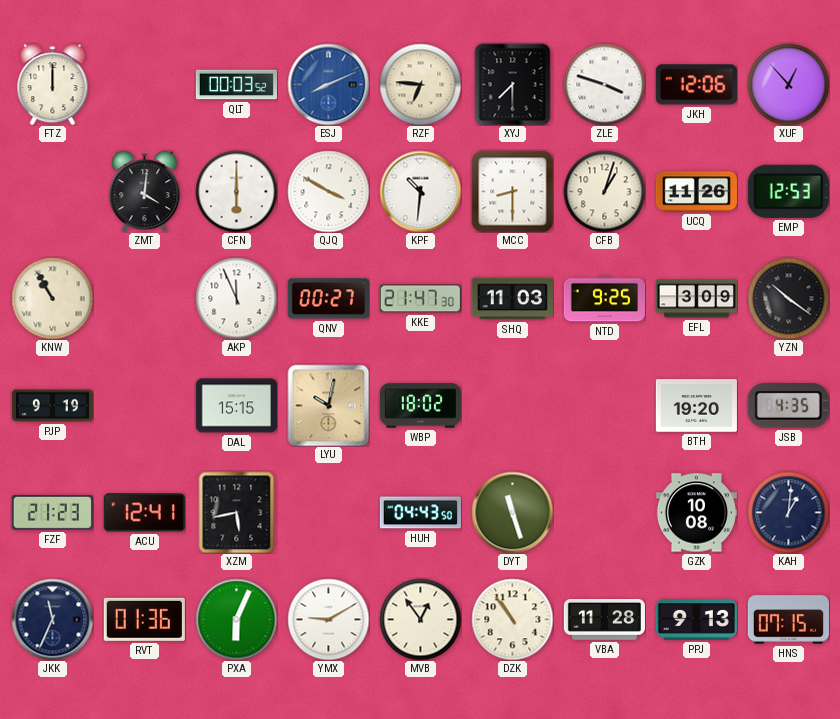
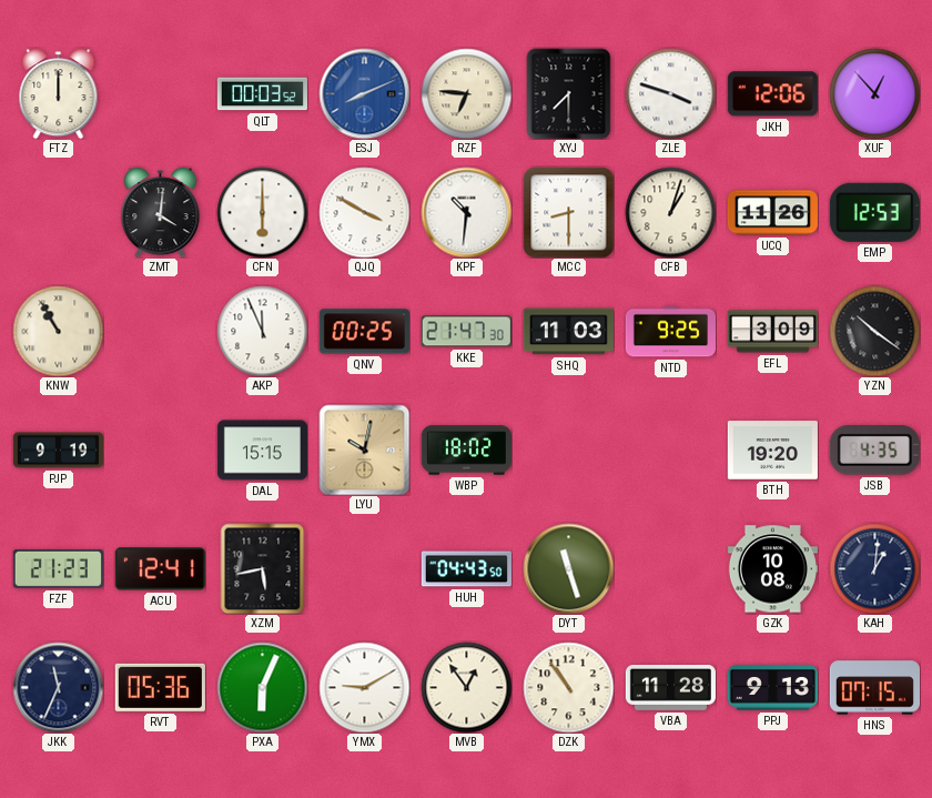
QNV: 00:27 -> 00:25 (364, 332)
RVT: 01:36 -> 05:36 (160, 687)
